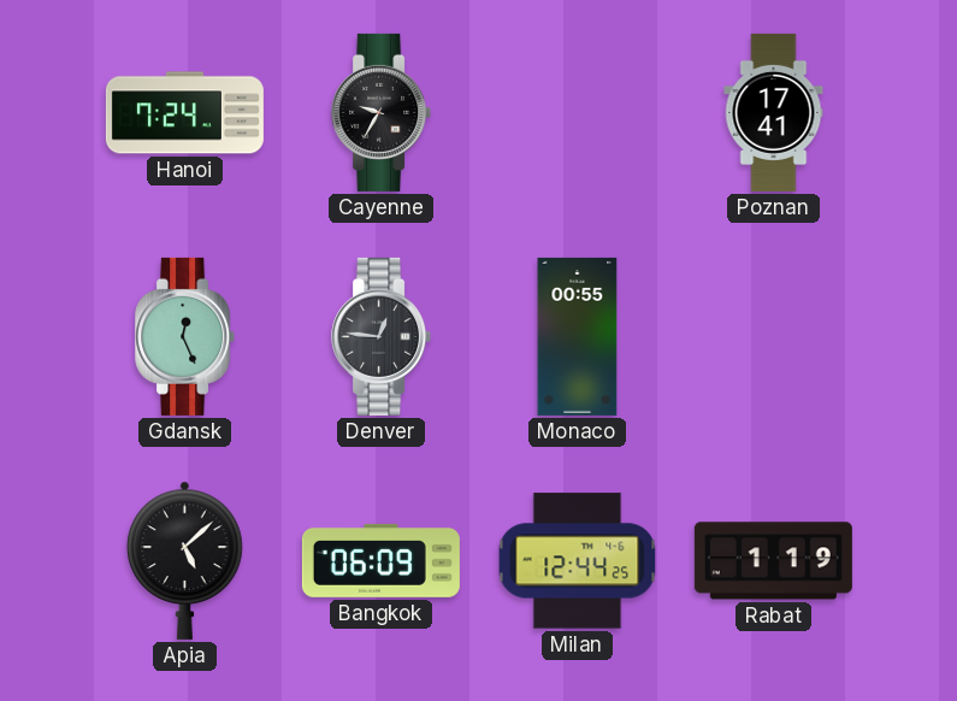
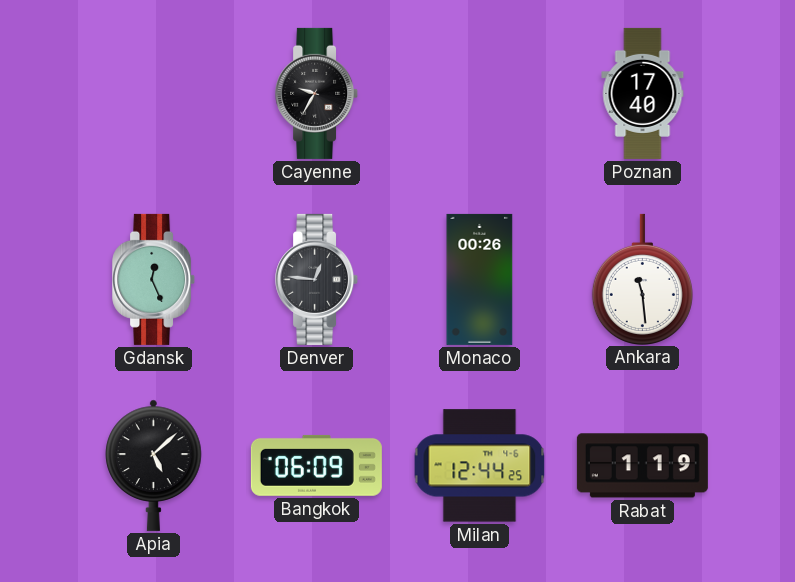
Hanoi: 7:24 -> none (184, 113)
Poznan: 17:41 -> 17:40 (643, 93)
Monaco: 00:55 -> 00:26 (480, 279)
Ankara: none -> 11:29 (642, 279)
